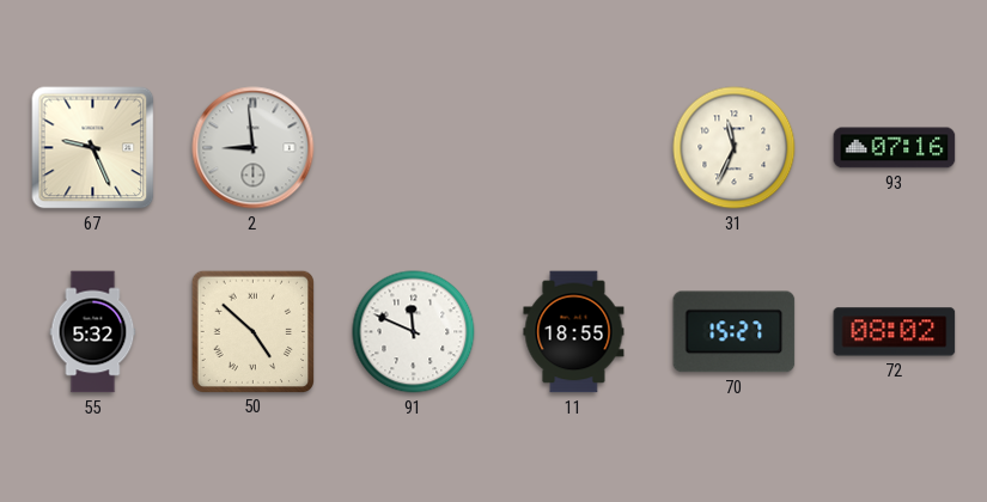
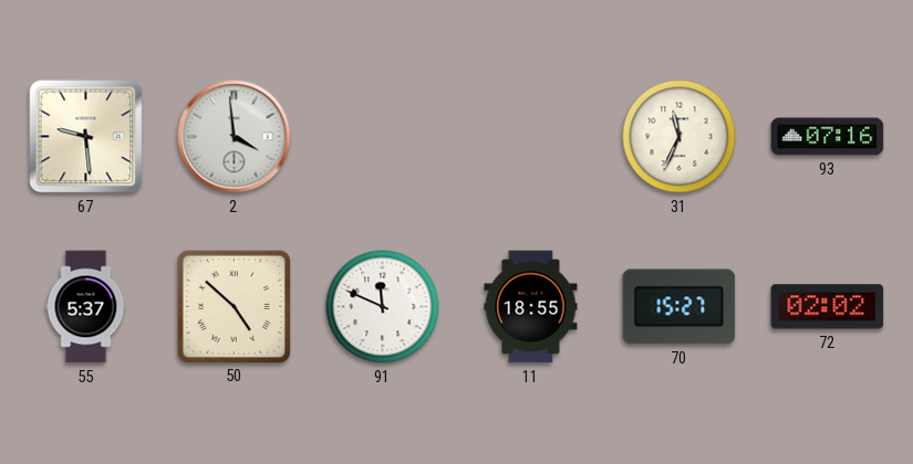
67: 9:26 -> 9:29 (86, 137)
2: 8:59 -> 3:59 (235, 137)
55: 5:32 -> 5:37 (86, 307)
72: 08:02 -> 02:02 (828, 307)
